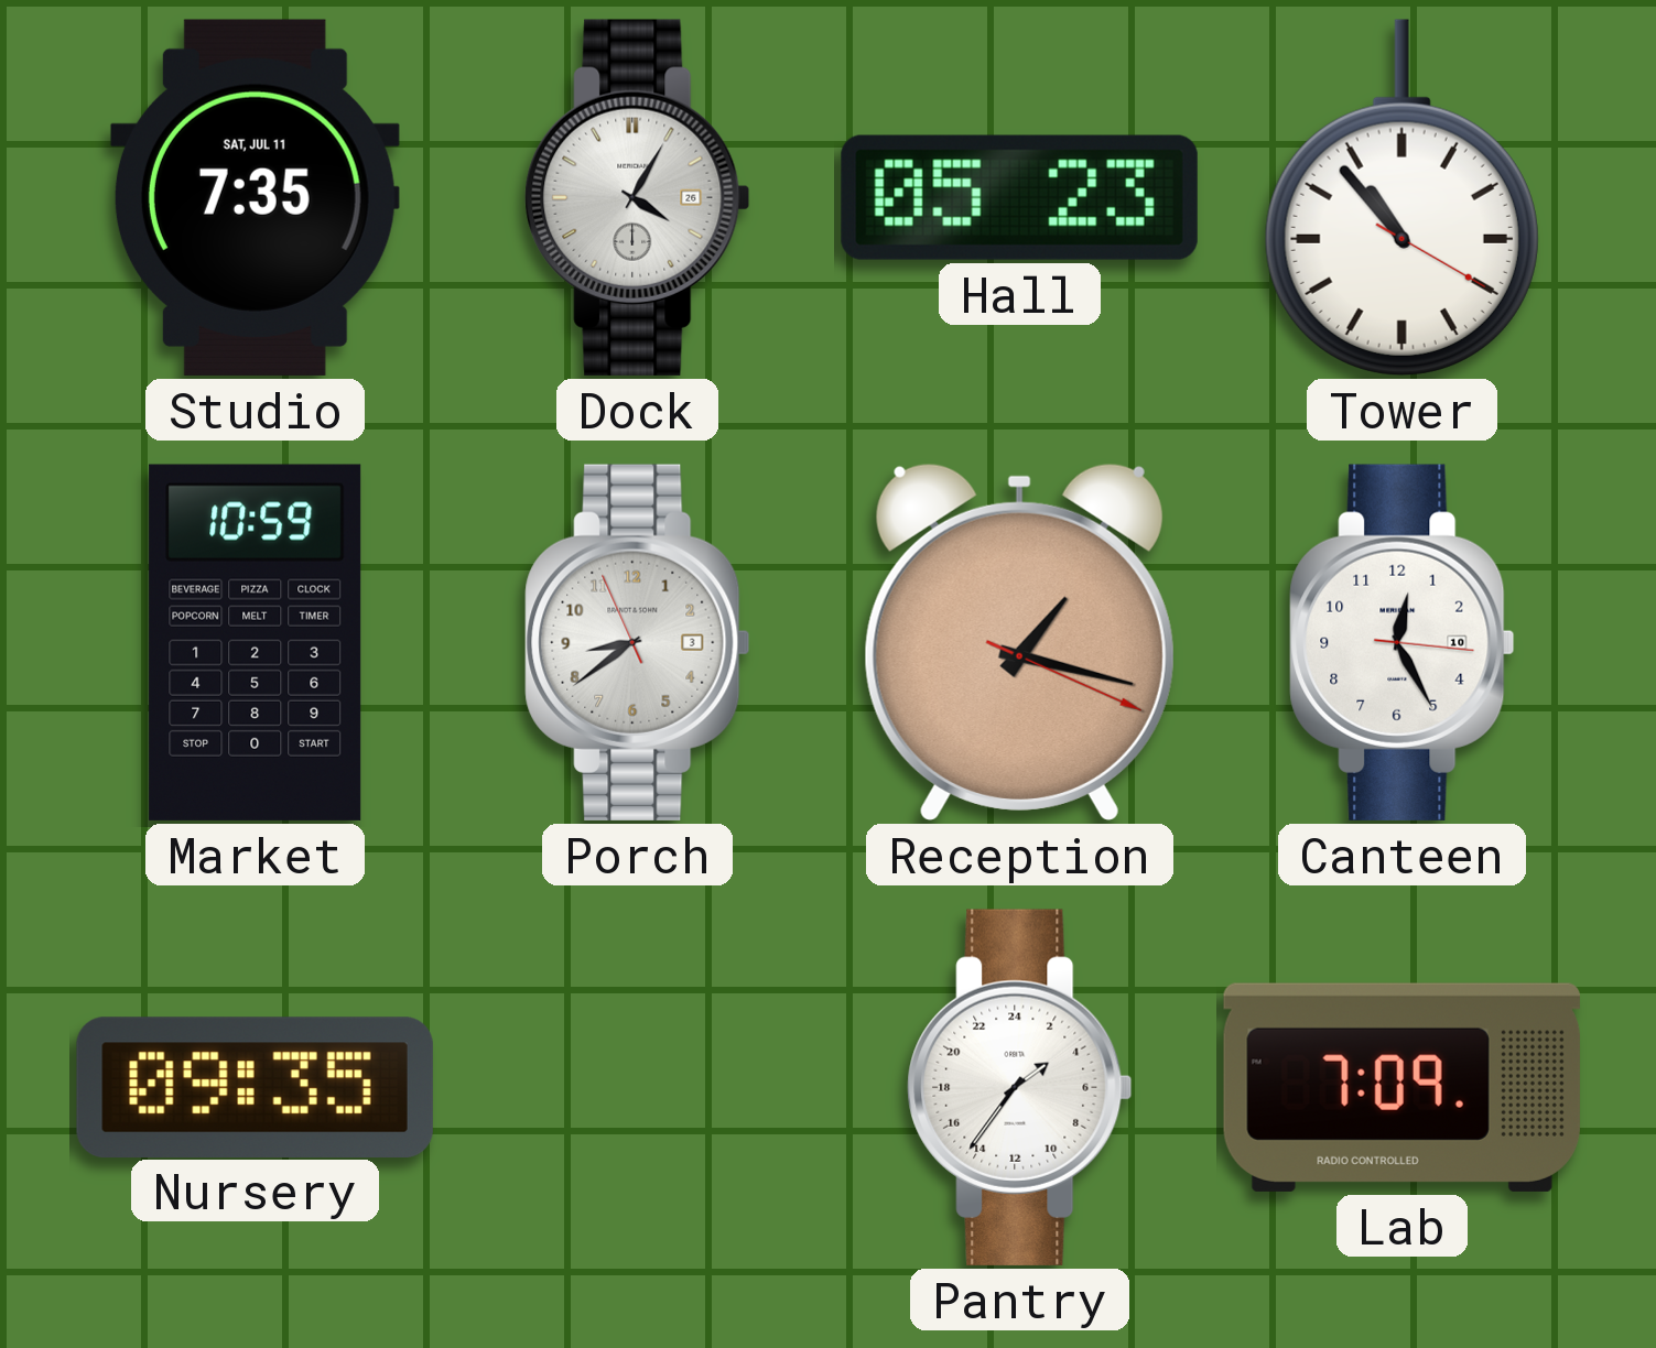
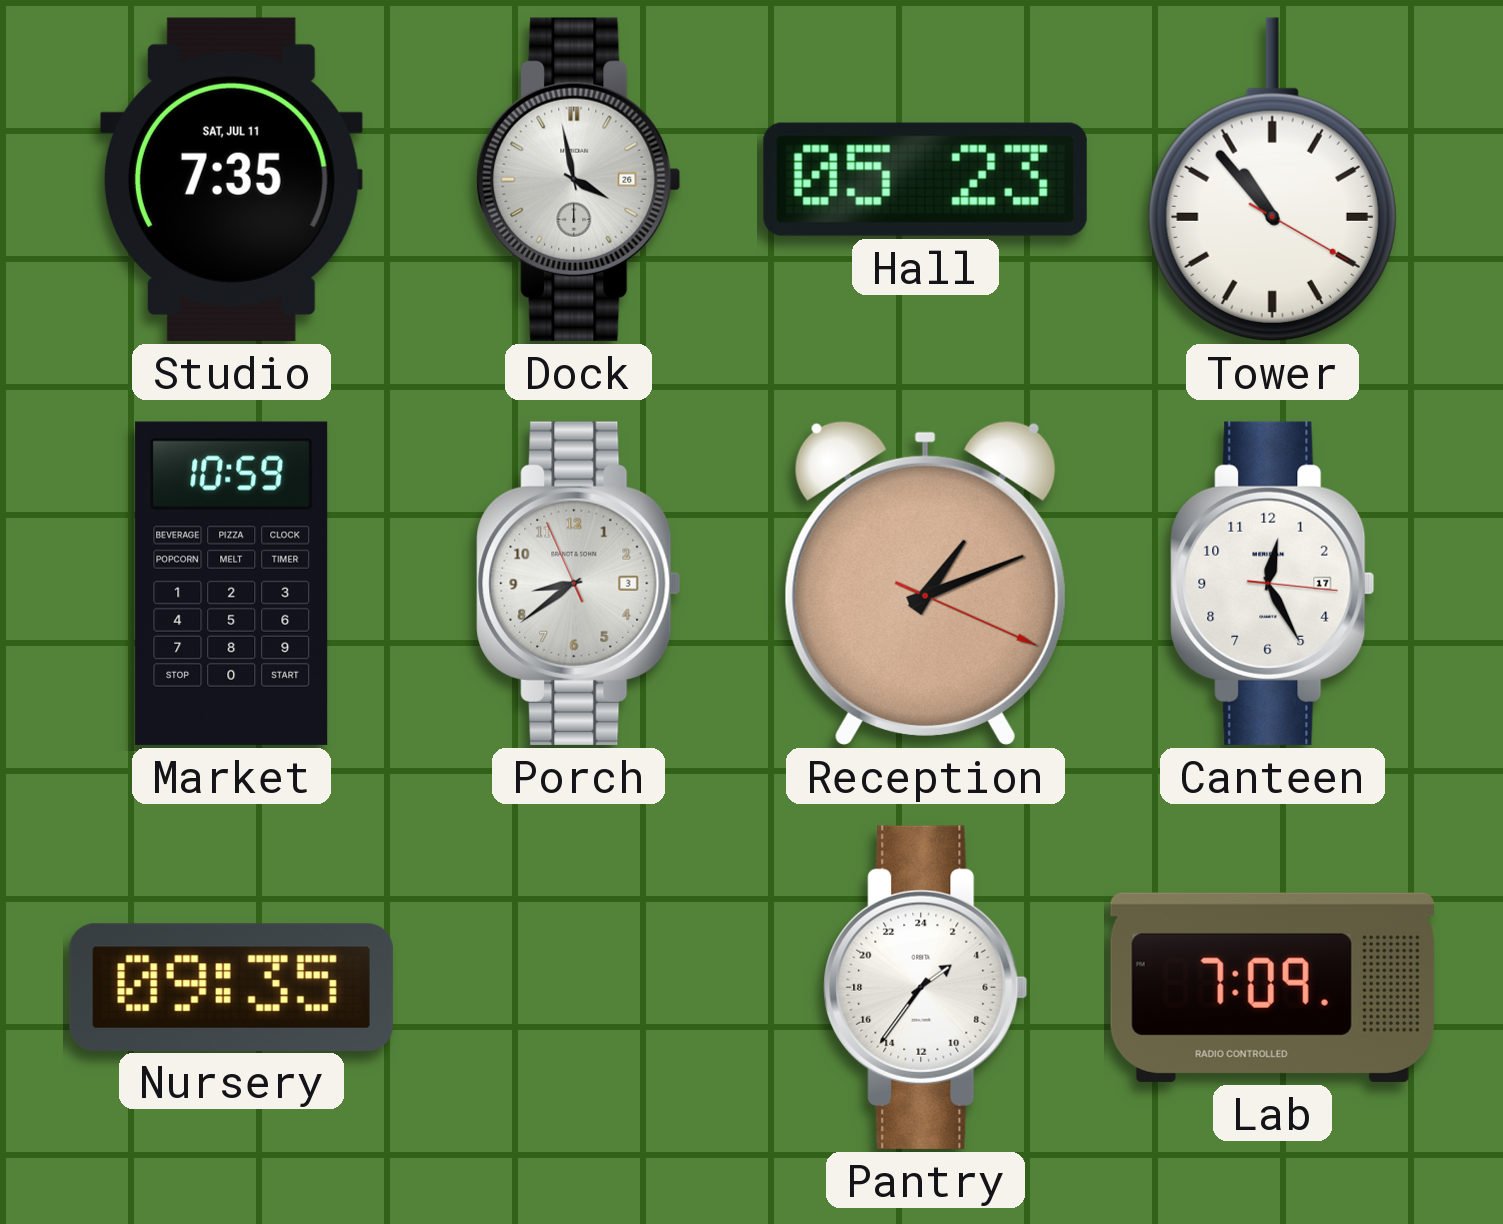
Dock: 4:05 -> 3:58 (579, 179)
Reception: 1:17 -> 1:11 (925, 583)
Canteen date: 10 -> 17 (1273, 583)
